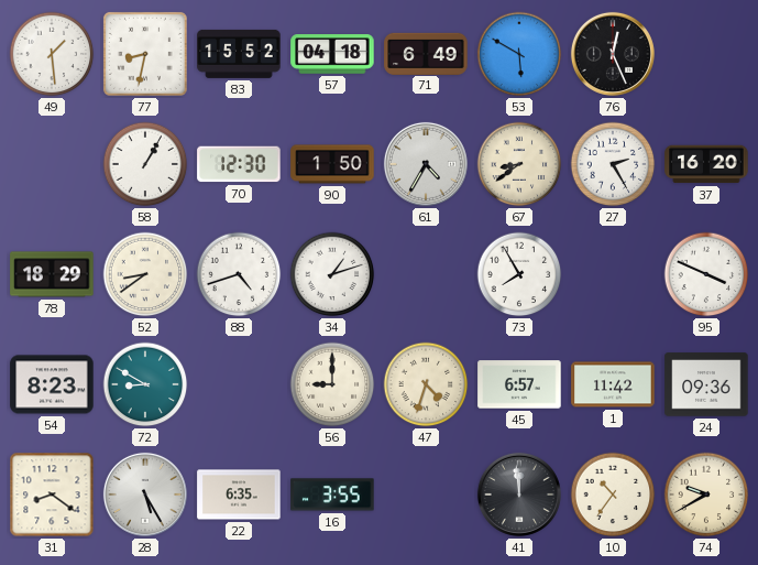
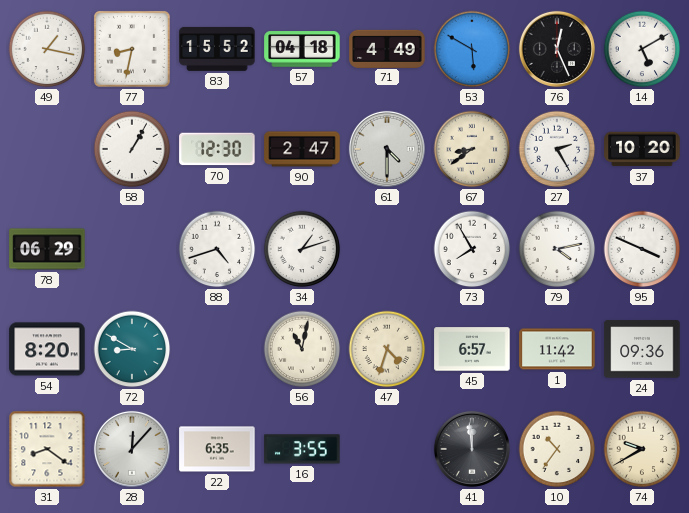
49: 1:29 -> 1:17 (47, 49)
71: 6:49 -> 4:49 (387, 48)
14: none -> 5:10 (642, 49)
90: 1:50 -> 2:47 (302, 149)
61: 4:35 -> 4:30 (387, 149)
37: 16:20 -> 10:20 (642, 149)
78: 18:29 -> 06:29 (47, 249)
52: 8:39 -> none (145, 274)
79: none -> 4:13 (557, 249)
54: 8:23 -> 8:20 (47, 349)
56: 9:00 -> 11:02 (302, 349)
28: 5:25 -> 12:07 (132, 449)
